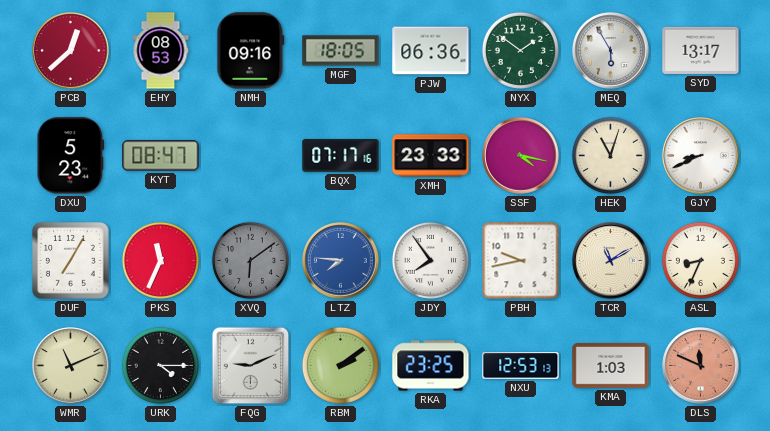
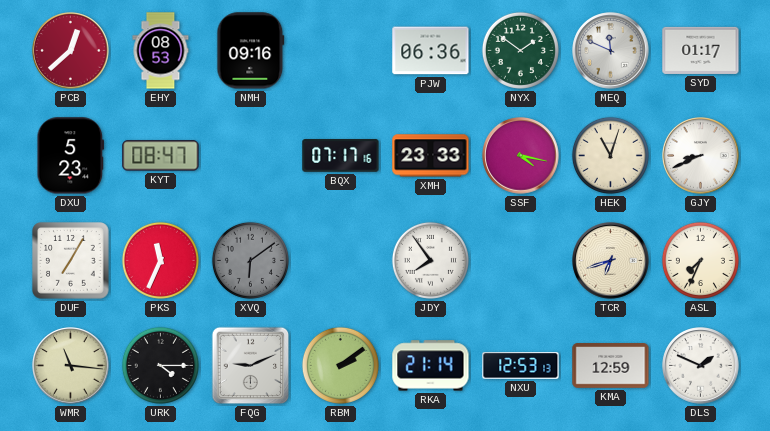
MGF: 18:05 -> none (341, 51)
MEQ: 5:55 -> 11:49 (611, 51)
SYD: 13:17 -> 01:17 (701, 50)
LTZ: 7:46 -> none (341, 261)
PBH: 9:43 -> none (521, 261)
TCR: 11:10 -> 6:42 (611, 261)
ASL: 8:34 -> 7:34 (700, 260)
WMR: 11:11 -> 11:16 (71, 366)
RKA: 23:25 -> 21:14 (431, 366)
KMA: 1:03 -> 12:59 (611, 366)
DLS: 11:49 -> 1:49 (701, 366)
DLS dial: salmon -> white (701, 366)
